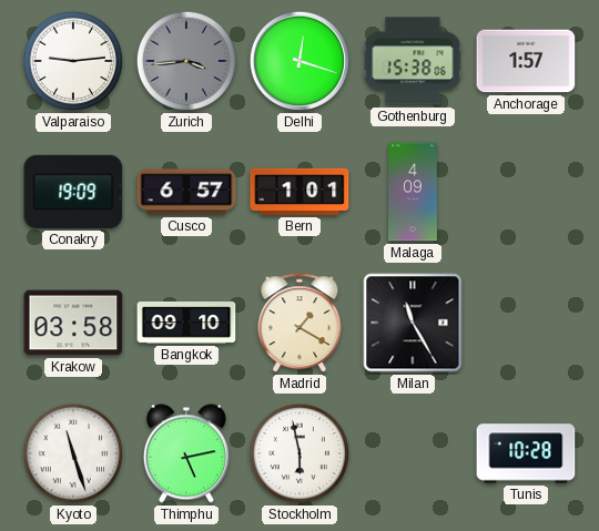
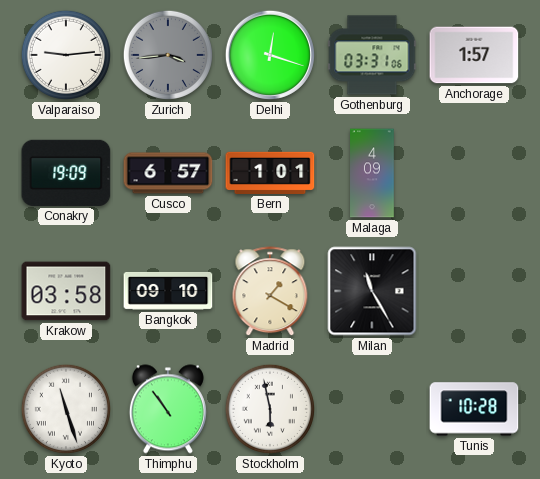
Gothenburg: 15:38 -> 03:31 (372, 55)
Thimphu: 5:13 -> 10:54 (168, 409)
